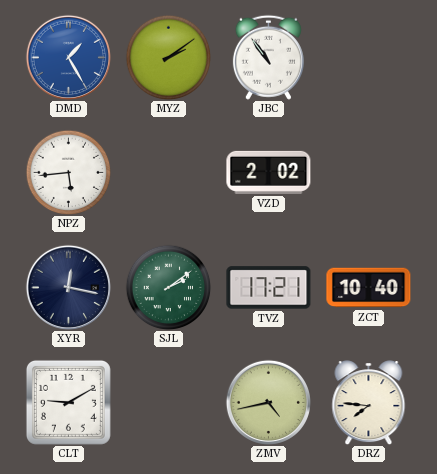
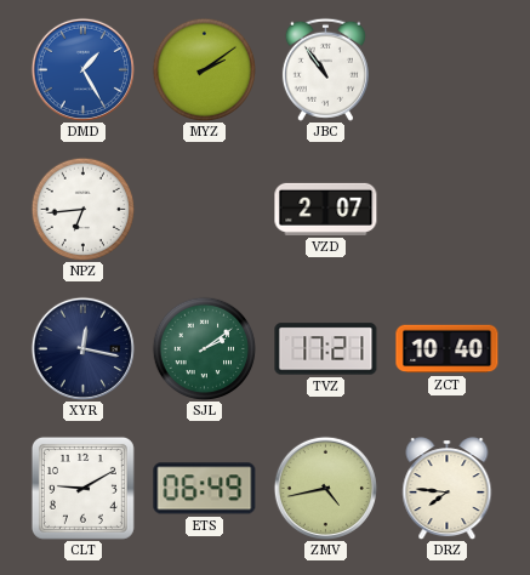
NPZ: 5:44 -> 6:44 (82, 209)
VZD: 2:02 -> 2:07 (326, 209)
ETS: none -> 06:49 (205, 489)
